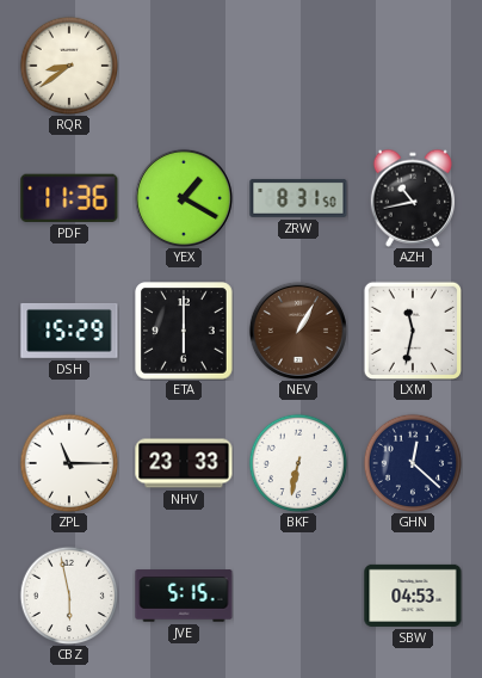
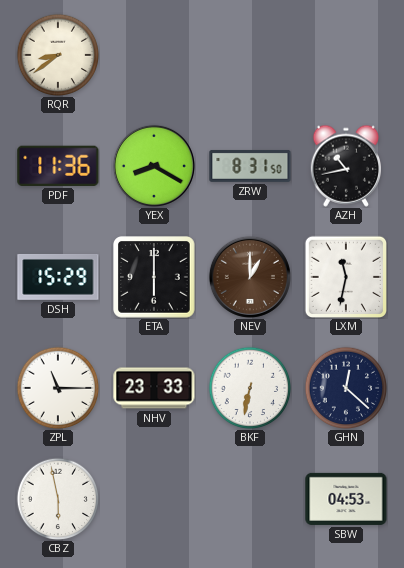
YEX: 1:20 -> 8:20 (154, 166)
NEV: 1:05 -> 1:00 (250, 277)
JVE: 5:15 -> none (184, 596)
